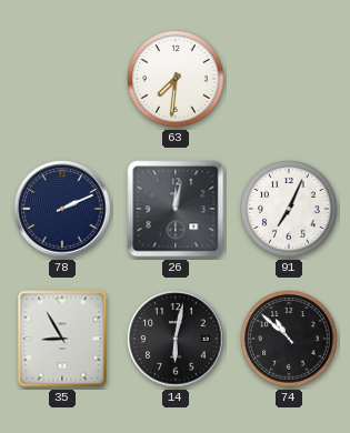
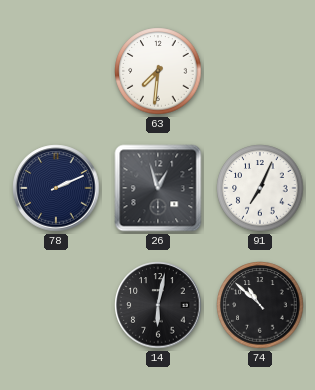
26: 12:02 -> 12:57 (158, 188)
35: 8:55 -> none (62, 339)
